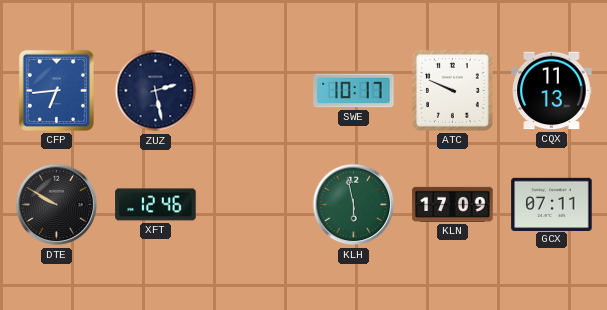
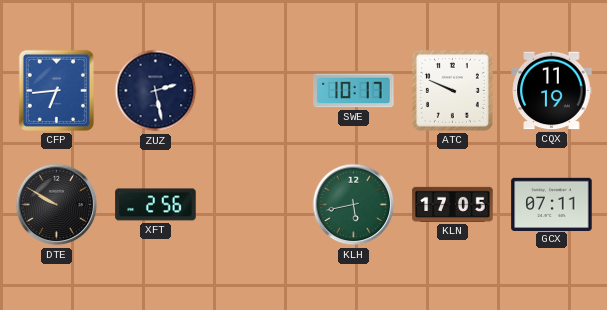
CQX: 11:13 -> 11:19 (552, 91)
XFT: 12:46 -> 2:56 (156, 205)
KLH: 5:58 -> 5:43 (354, 205)
KLN: 17:09 -> 17:05 (453, 204)
